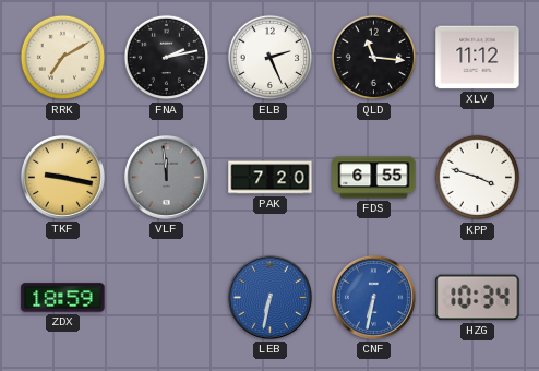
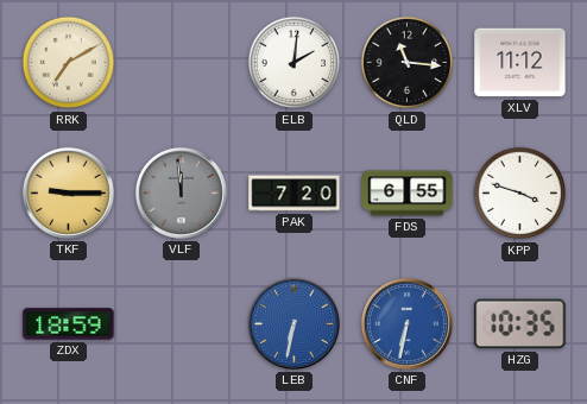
FNA: 2:13 -> none (167, 58)
ELB: 2:26 -> 2:01 (295, 63)
TKF: 9:17 -> 9:15 (68, 192)
HZG: 10:34 -> 10:35 (520, 324)
